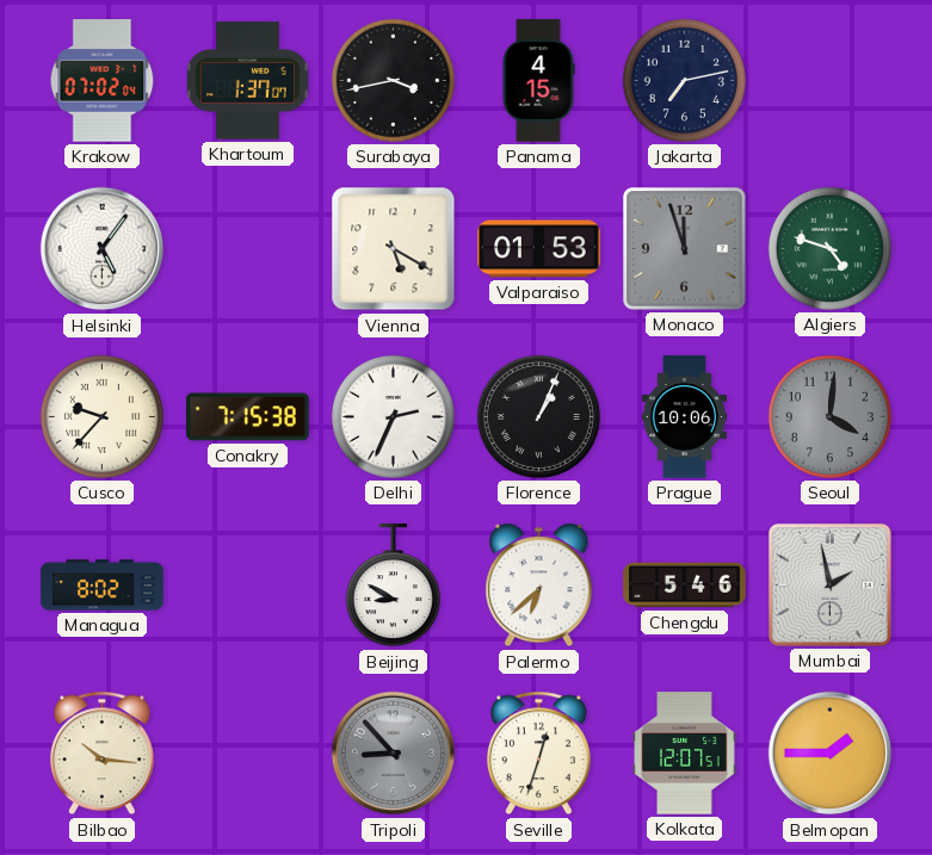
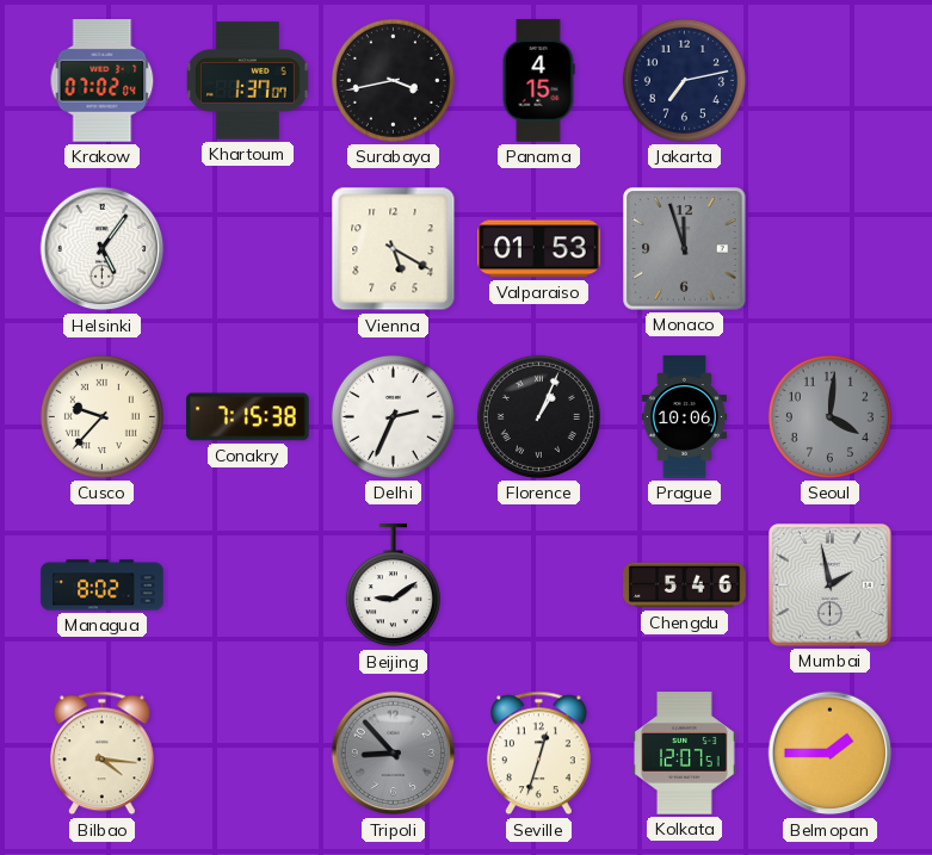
Algiers: 4:48 -> none (829, 248)
Beijing: 8:50 -> 9:09 (393, 586)
Palermo: 6:38 -> none (539, 586)
Bilbao: 10:16 -> 4:16 (101, 754)
